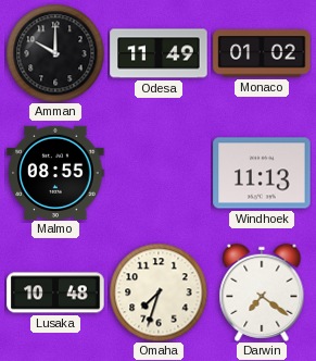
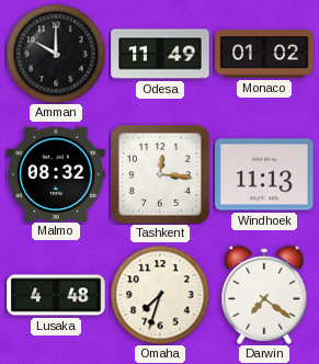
Malmo: 08:55 -> 08:32 (56, 173)
Tashkent: none -> 12:16 (160, 174)
Lusaka: 10:48 -> 4:48 (56, 295)
